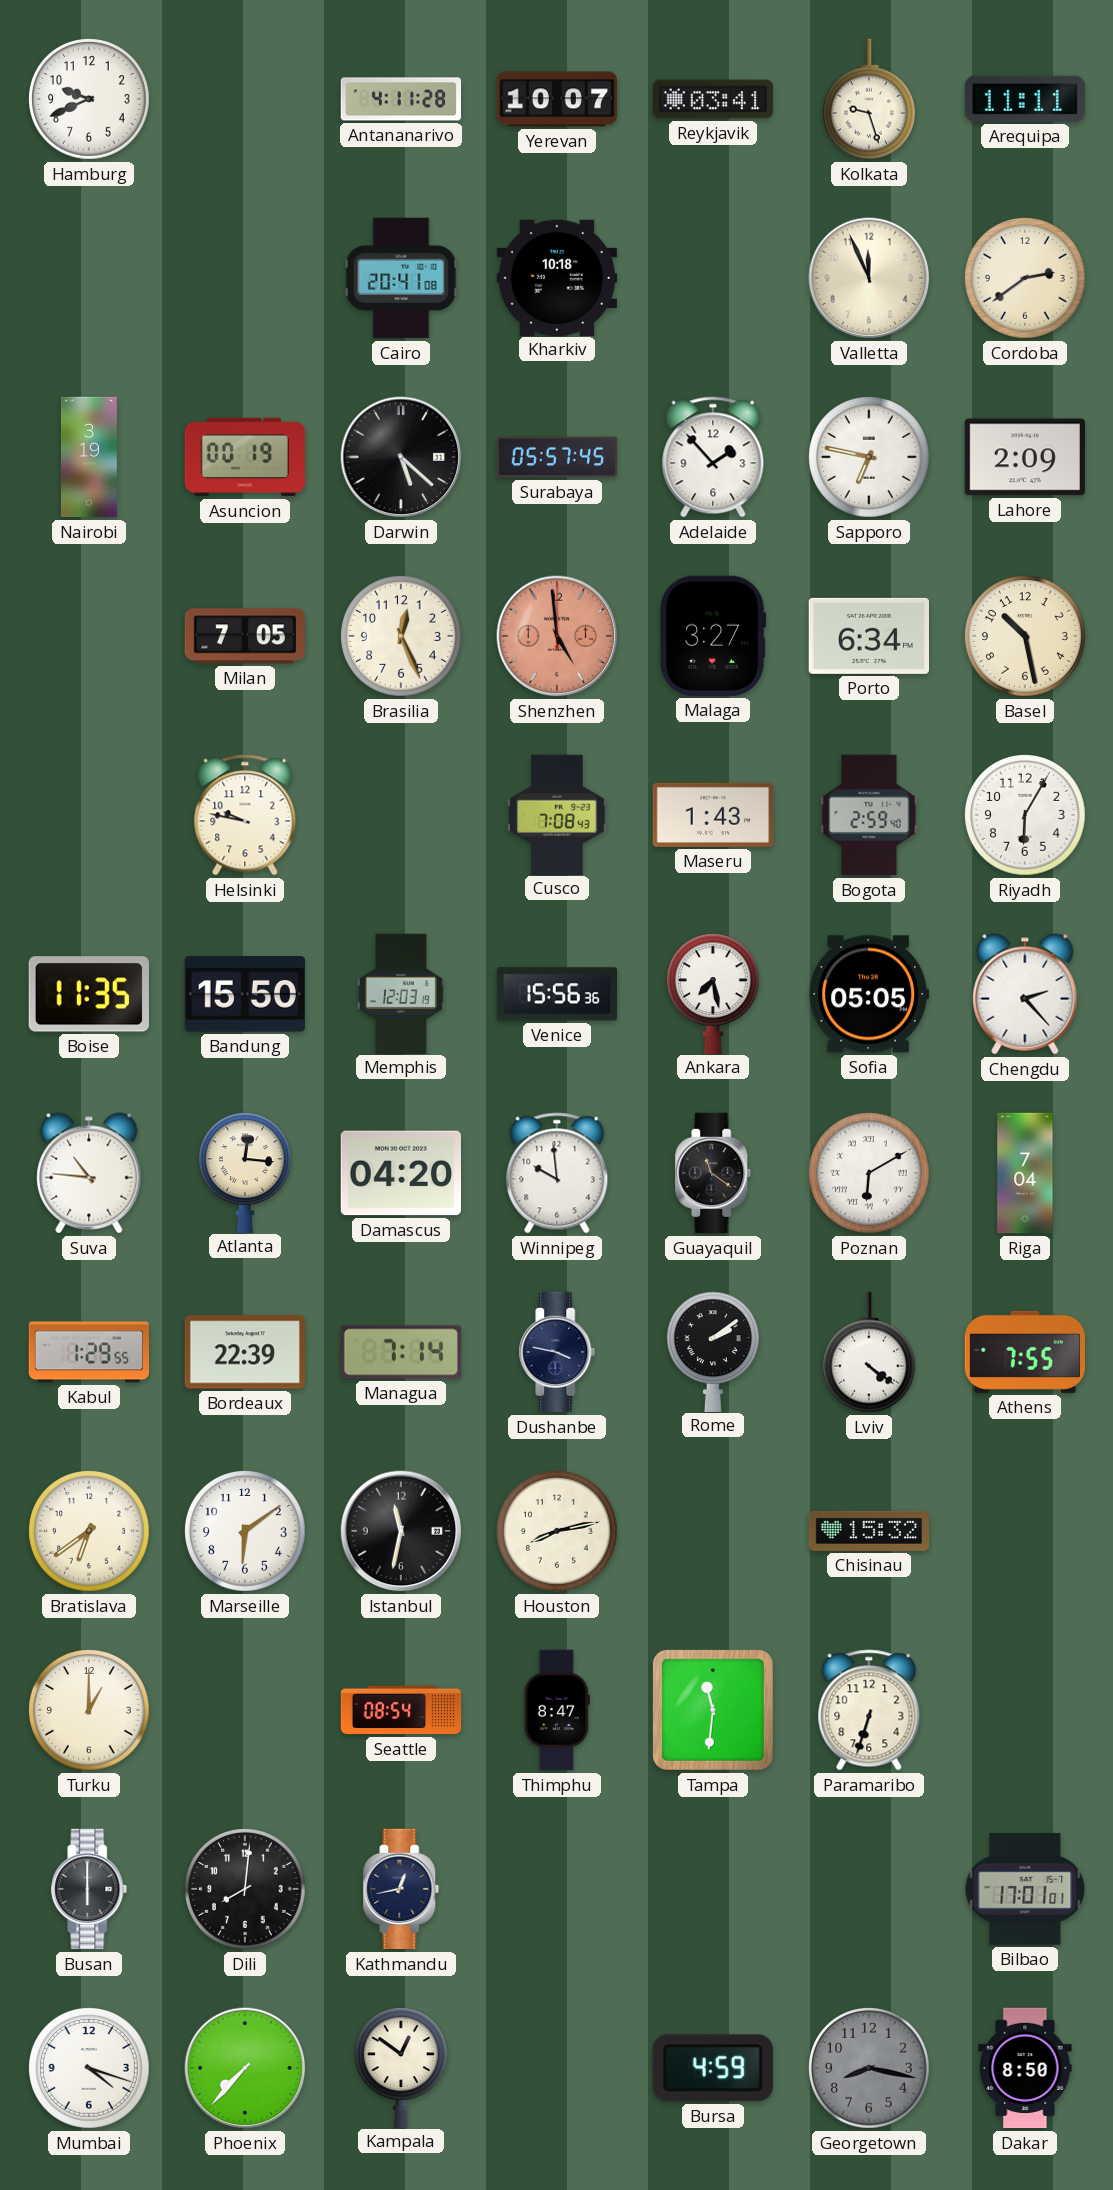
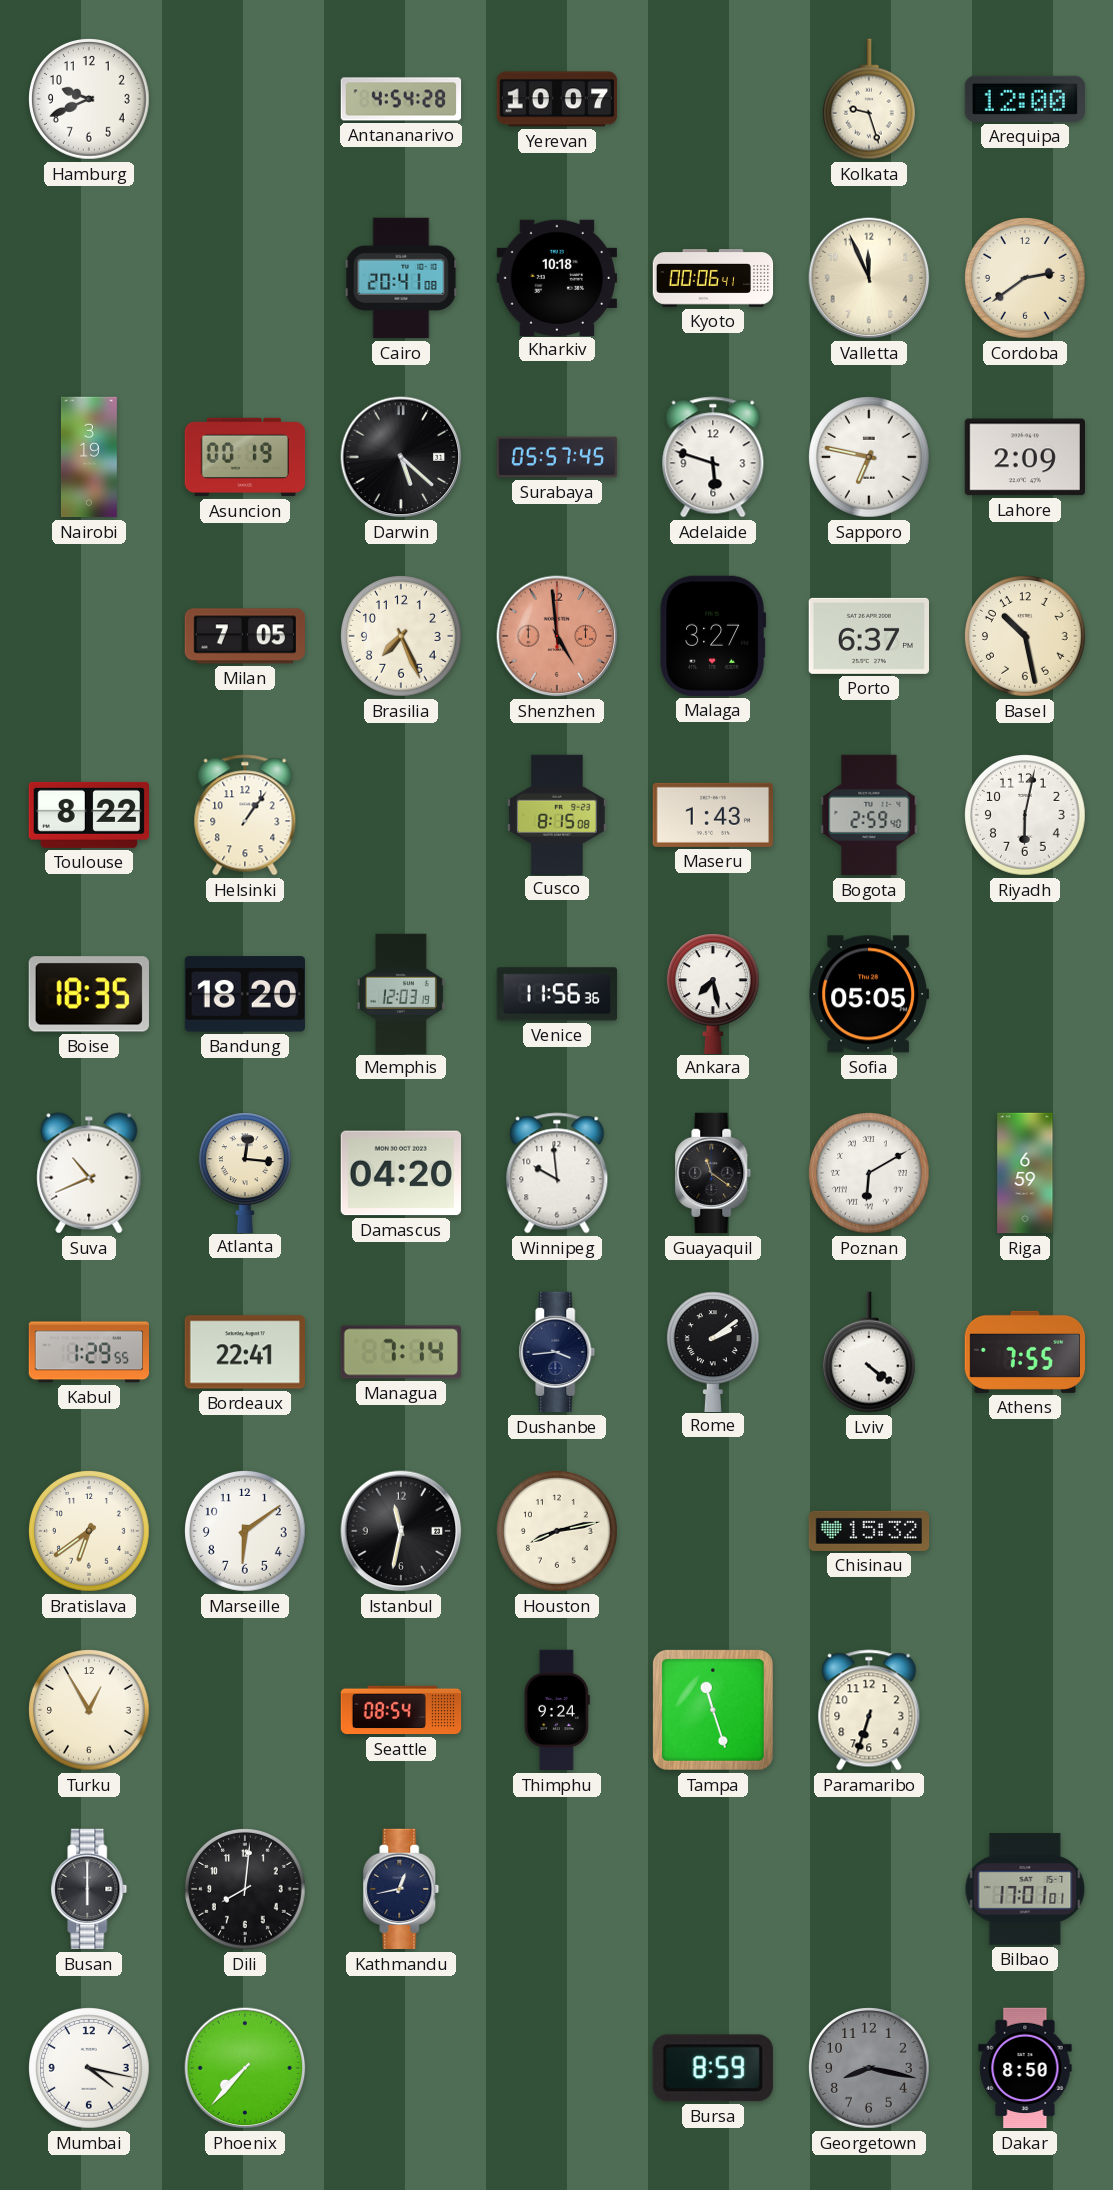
Antananarivo: 4:11 -> 4:54 (401, 99)
Reykjavik: 03:41 -> none (713, 99)
Arequipa: 11:11 -> 12:00 (1024, 99)
Kyoto: none -> 00:06 (713, 279)
Adelaide: 1:53 -> 5:48 (713, 457)
Brasilia: 12:26 -> 7:26 (402, 637)
Porto: 6:34 -> 6:37 (868, 636)
Toulouse: none -> 8:22 (88, 815)
Helsinki: 9:47 -> 1:06 (245, 815)
Cusco: 7:08 -> 8:15 (557, 814)
Riyadh: 6:05 -> 6:02 (1026, 816)
Boise: 11:35 -> 18:35 (89, 994)
Bandung: 15:50 -> 18:20 (245, 994)
Venice: 15:56 -> 11:56 (556, 994)
Chengdu: 2:23 -> none (1025, 994)
Suva: 10:46 -> 10:41 (89, 1173)
Riga: 7:04 -> 6:59 (1025, 1173)
Bordeaux: 22:39 -> 22:41 (244, 1352)
Dushanbe: 3:47 -> 3:44 (557, 1352)
Turku: 1:00 -> 12:55 (90, 1711)
Thimphu: 8:47 -> 9:24 (557, 1710)
Tampa: 11:31 -> 11:27 (713, 1710)
Mumbai: 4:18 -> 4:17 (90, 2069)
Kampala: 12:51 -> none (401, 2067)
Bursa: 4:59 -> 8:59 (713, 2068)
